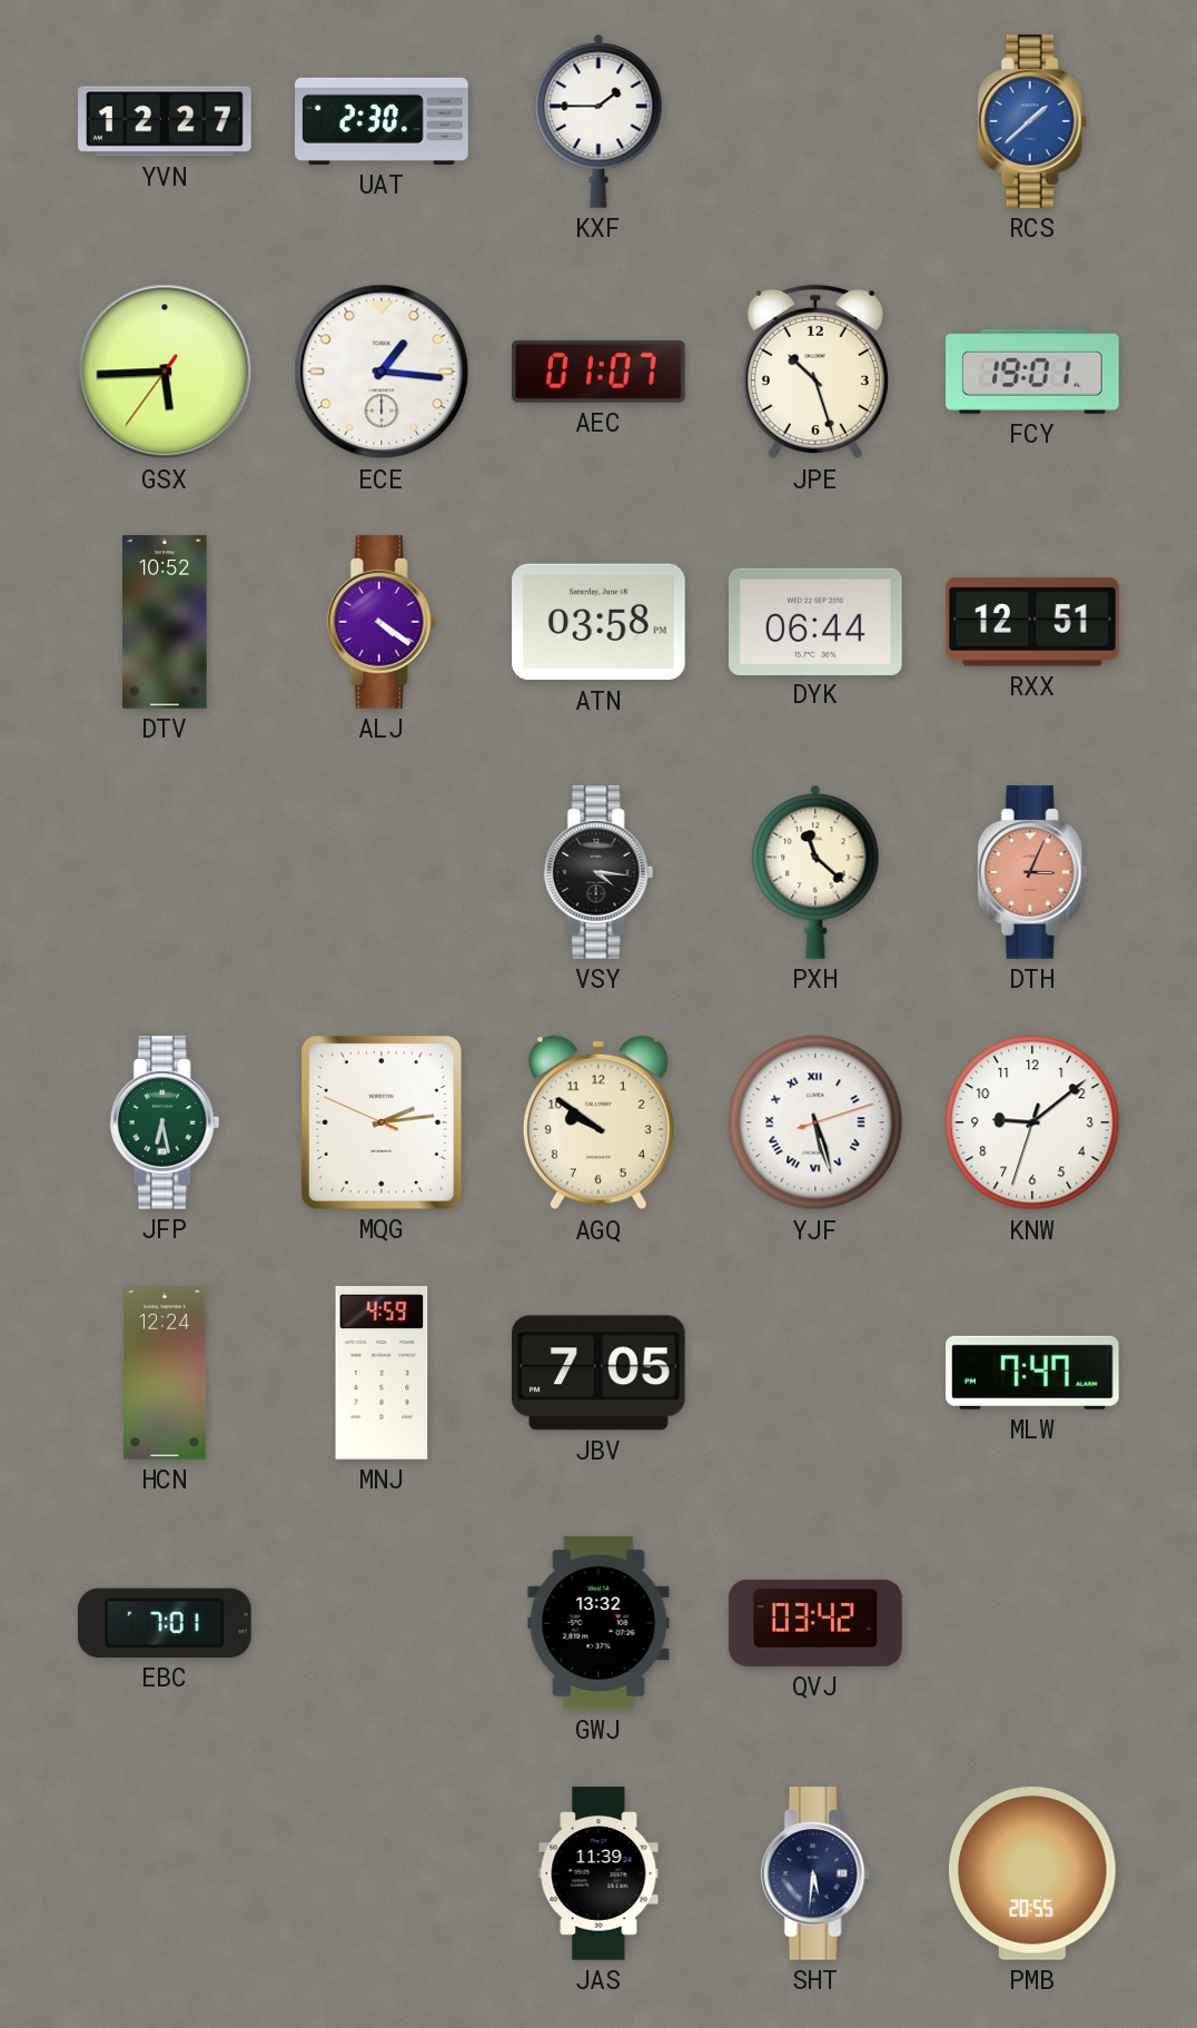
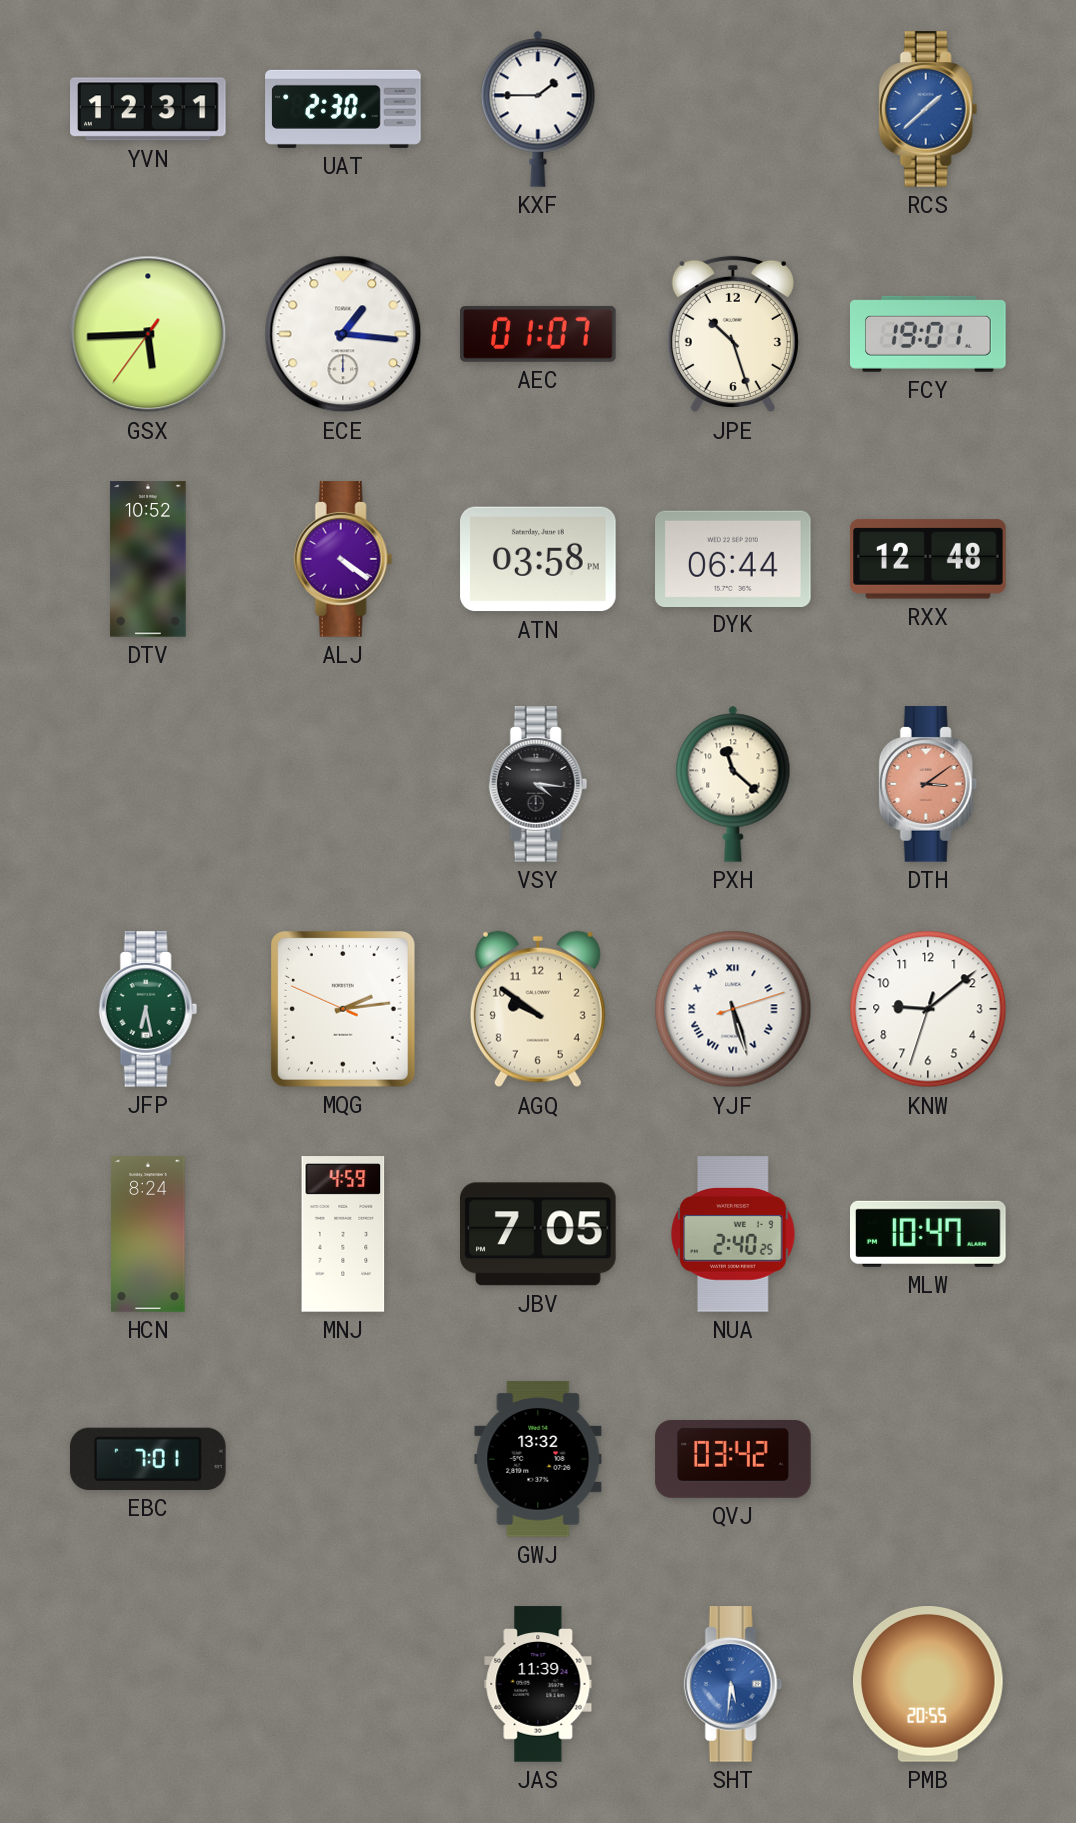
YVN: 12:27 -> 12:31 (149, 109)
RXX: 12:51 -> 12:48 (928, 559)
DTH: 3:04 -> 3:09 (928, 784)
HCN: 12:24 -> 8:24 (148, 1234)
NUA: none -> 2:40 (733, 1234)
MLW: 7:47 -> 10:47 (929, 1234)
SHT dial: navy -> blue (733, 1684)
